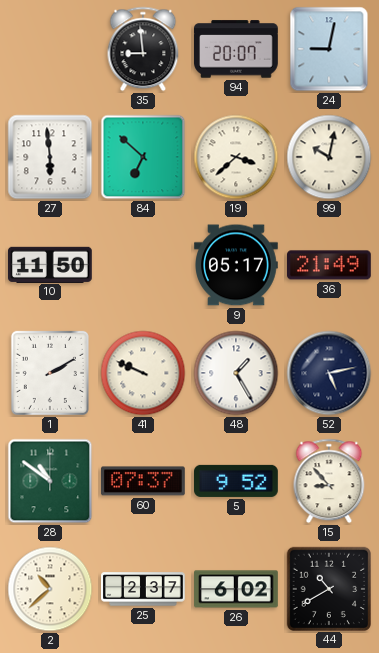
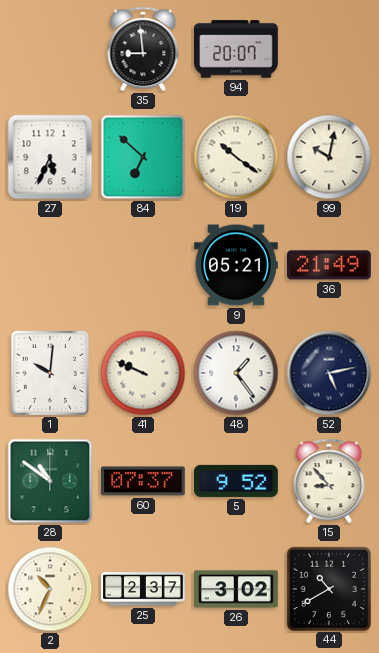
24: 9:02 -> none (329, 49)
27: 5:59 -> 5:34 (50, 157)
19: 3:38 -> 10:21 (236, 157)
10: 11:50 -> none (51, 264)
9: 05:17 -> 05:21 (236, 265)
1: 2:10 -> 10:01 (50, 373)
48: 1:25 -> 1:24 (236, 373)
2: 10:38 -> 10:34 (50, 589)
26: 6:02 -> 3:02 (236, 589)
